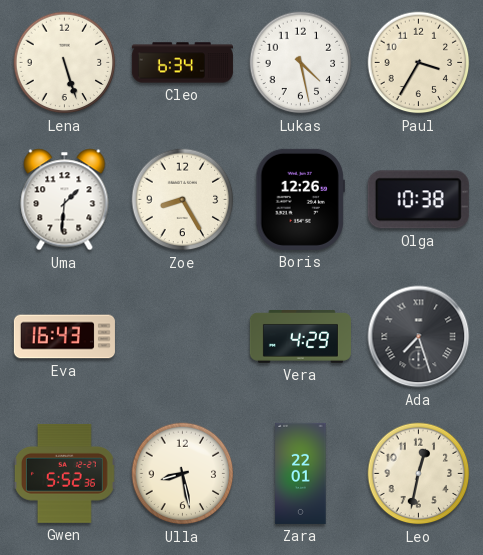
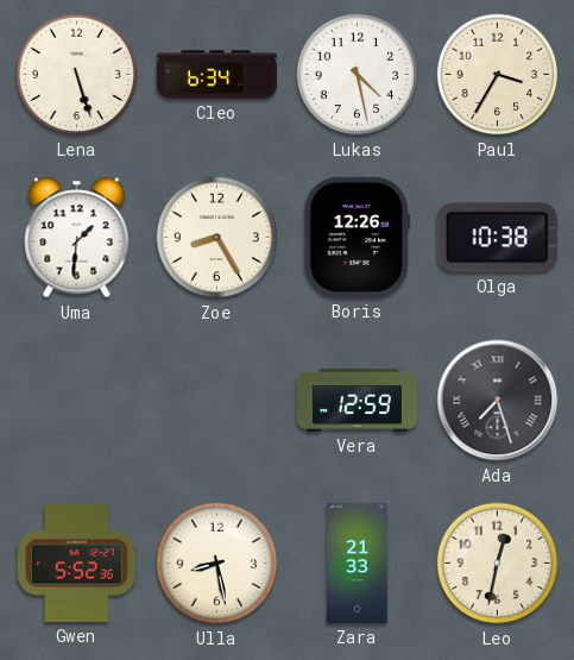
Eva: 16:43 -> none (64, 337)
Vera: 4:29 -> 12:59 (357, 401)
Zara: 22:01 -> 21:33 (358, 562)
